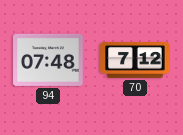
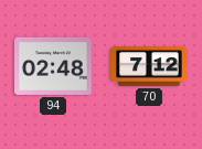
94: 07:48 -> 02:48 (53, 66)
